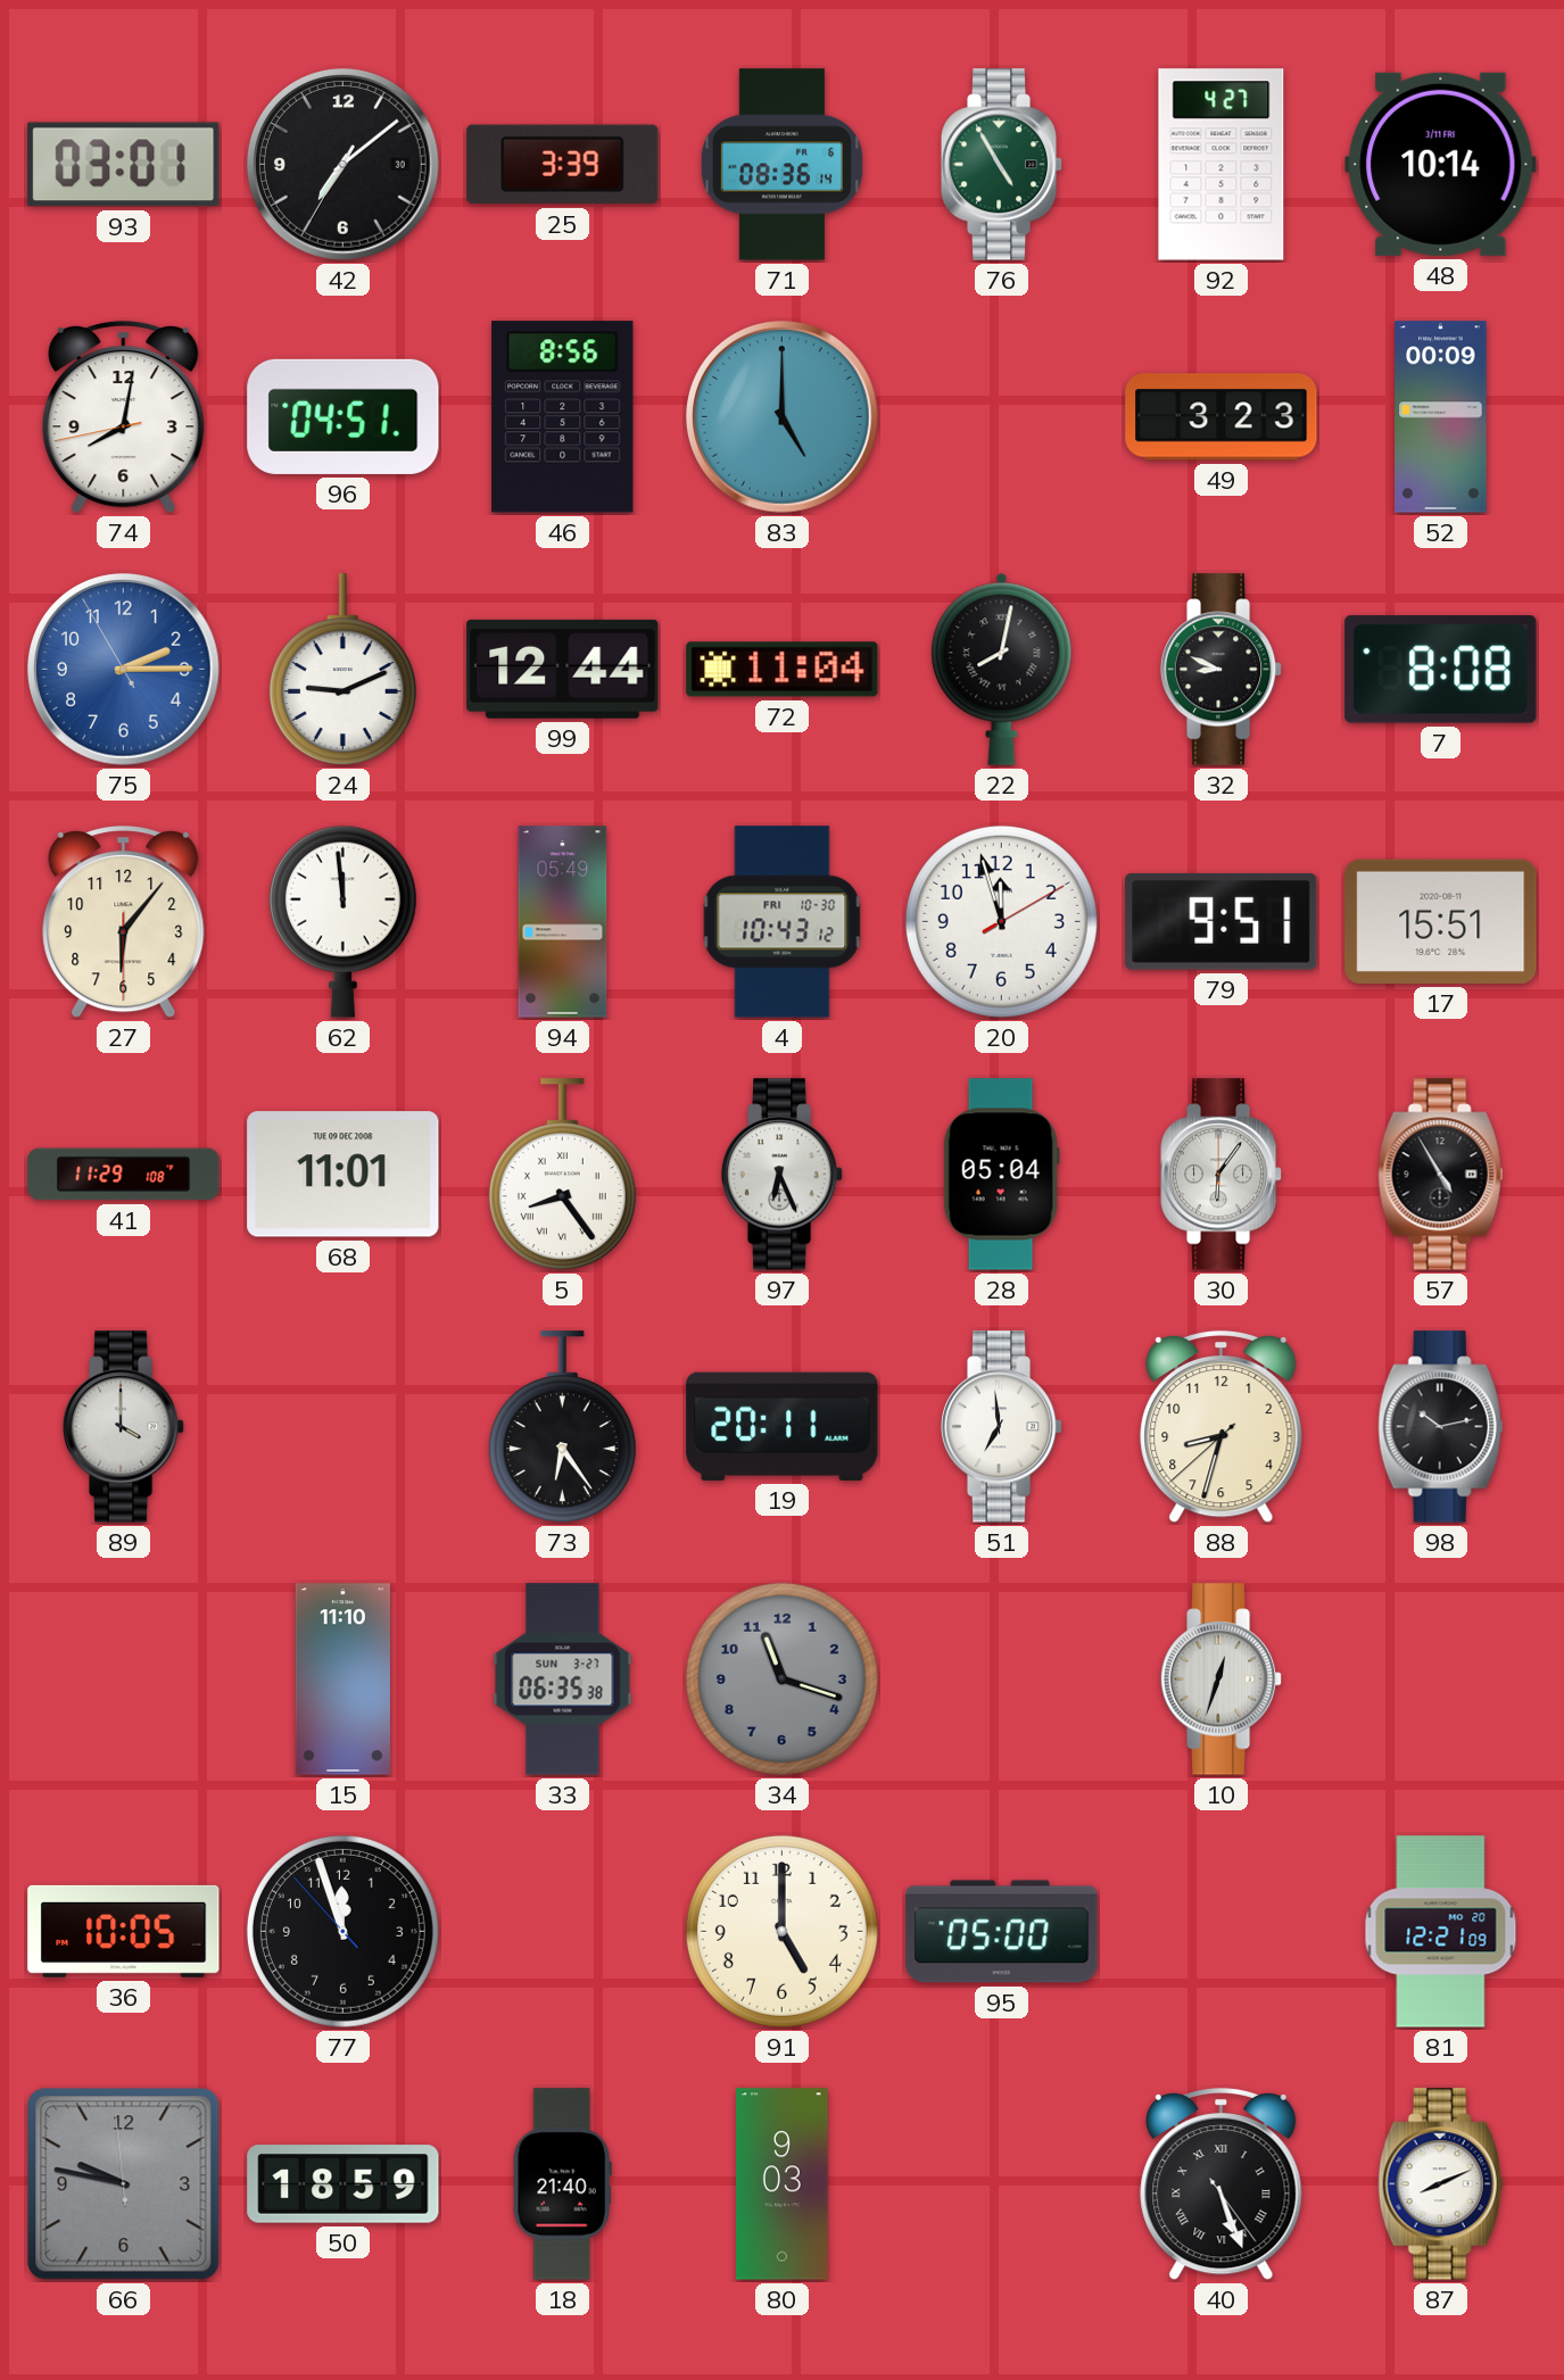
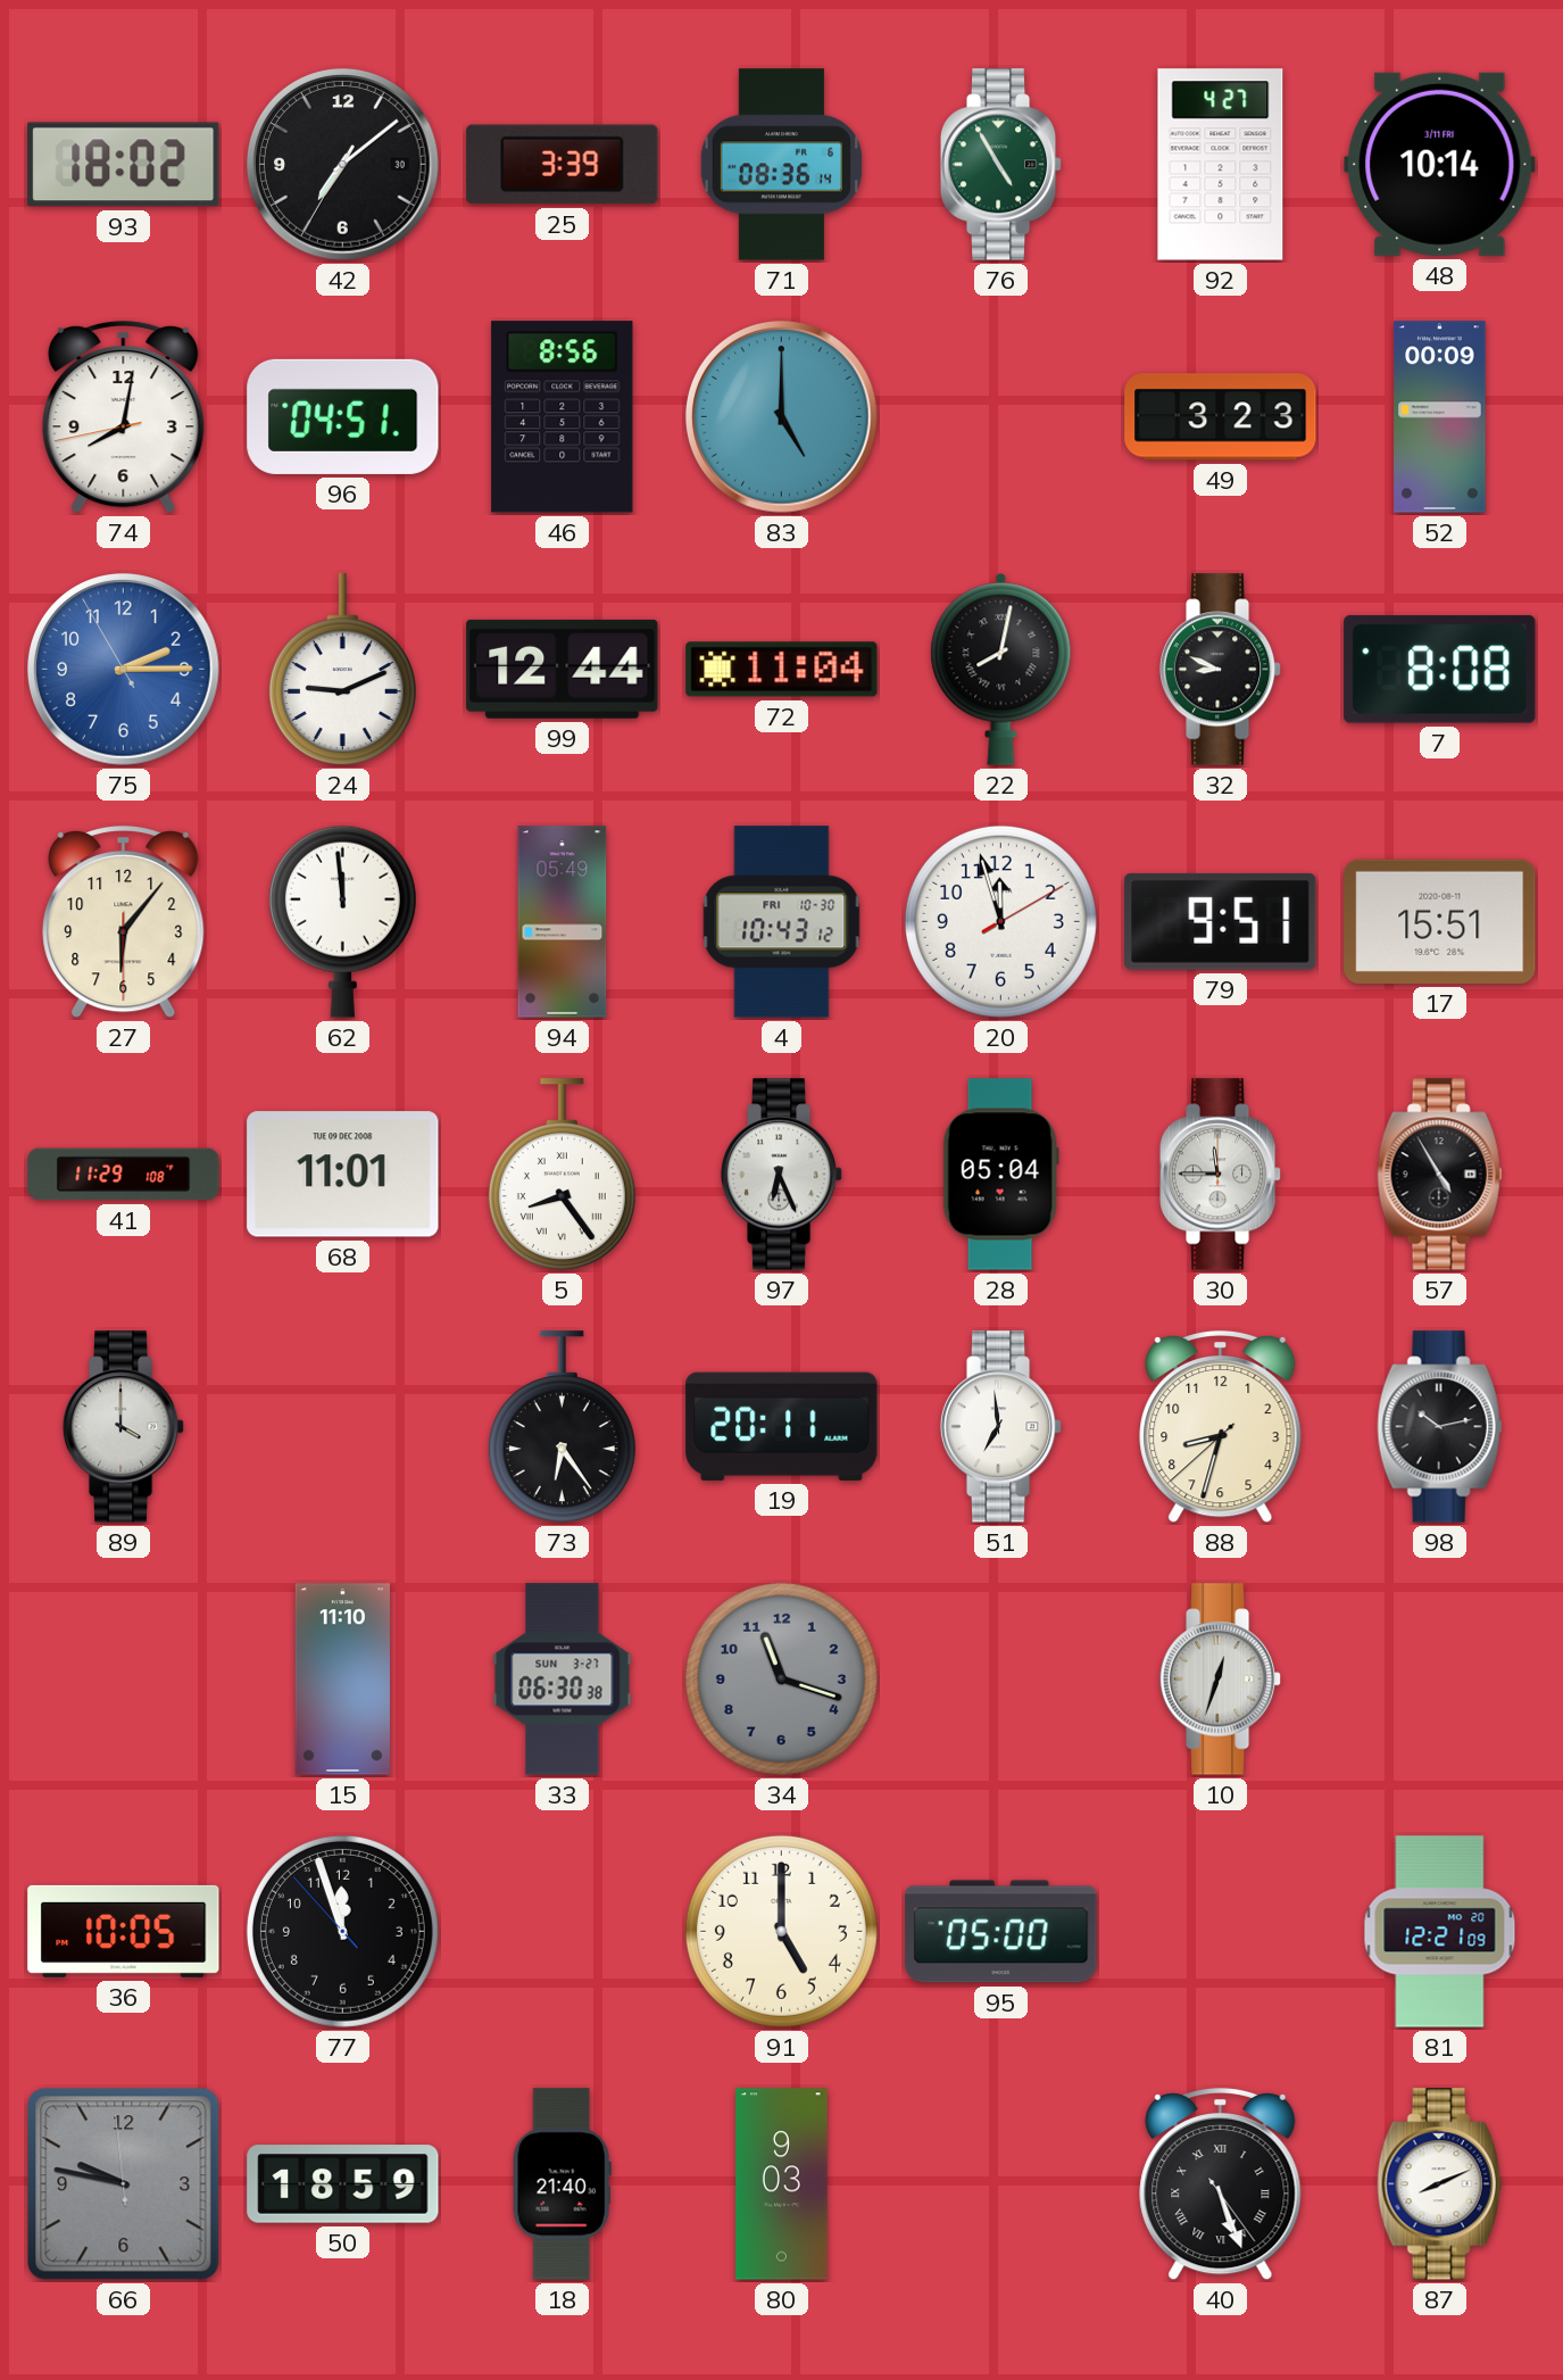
93: 03:01 -> 18:02 (124, 165)
30: 6:06 -> 11:45 (1221, 1175)
33: 06:35 -> 06:30 (563, 1680)
